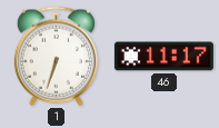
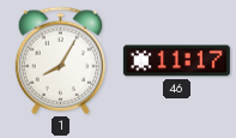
1: 6:33 -> 8:05 (60, 61)
